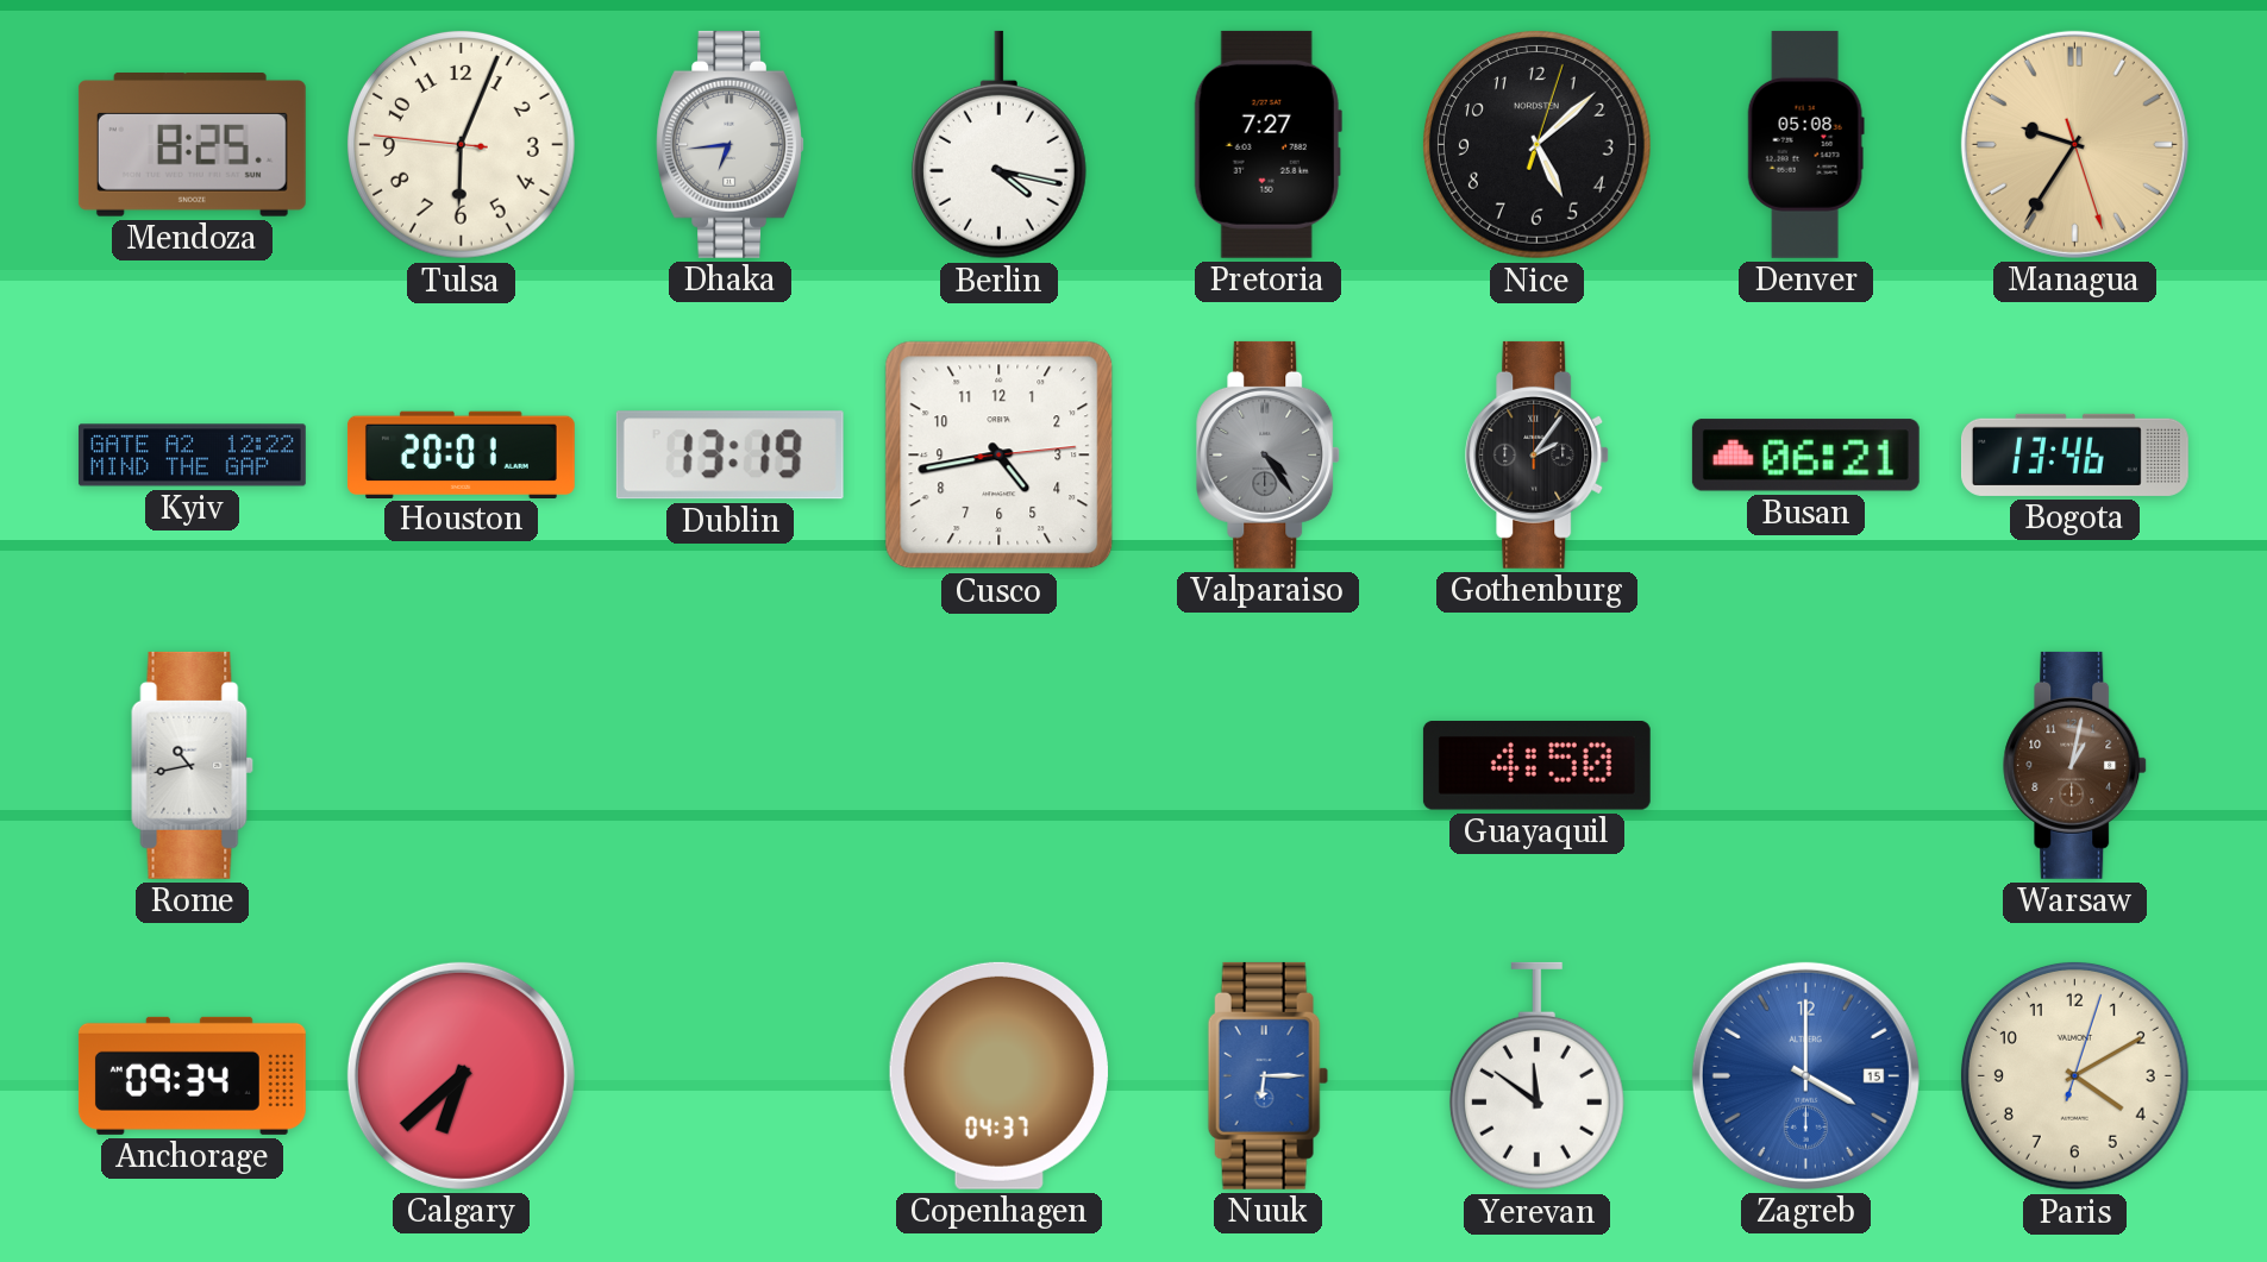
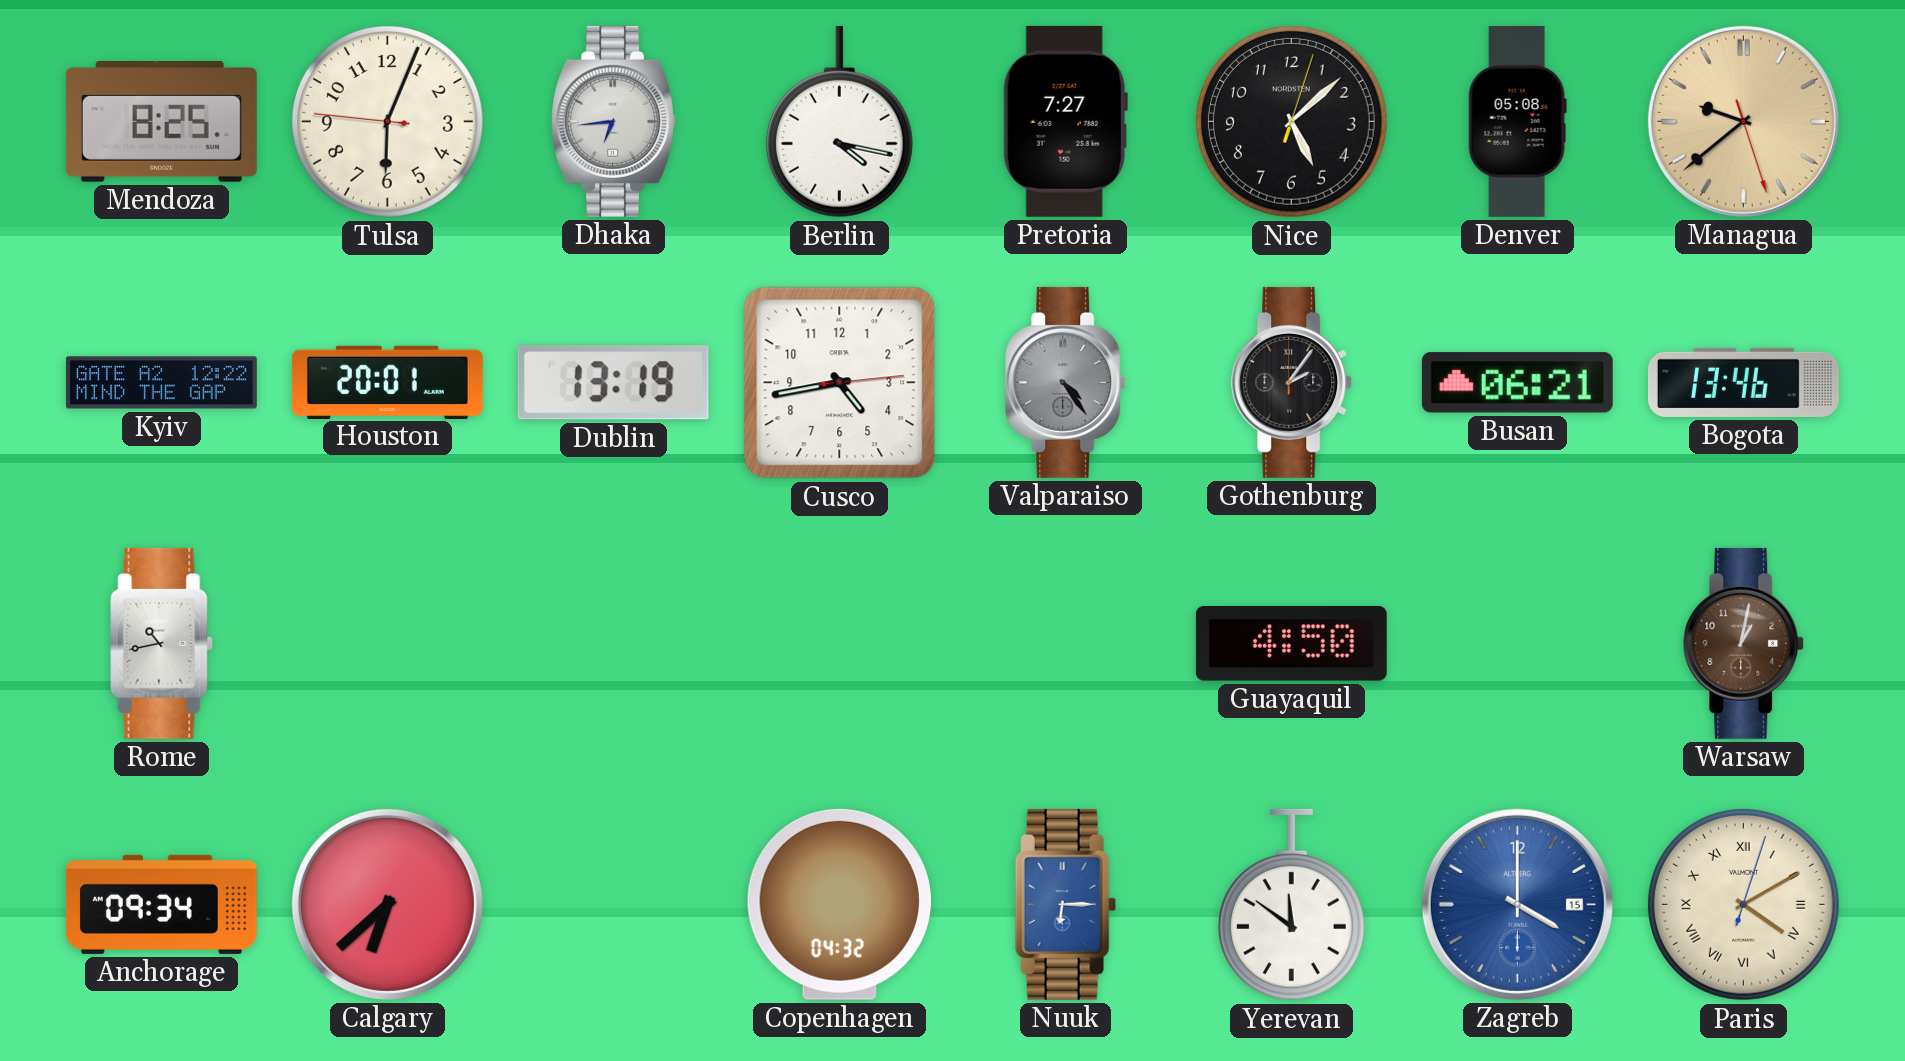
Managua: 9:35 -> 9:38 (1743, 121)
Copenhagen: 04:37 -> 04:32 (839, 904)
Paris numerals: Arabic -> Roman (1743, 904)
